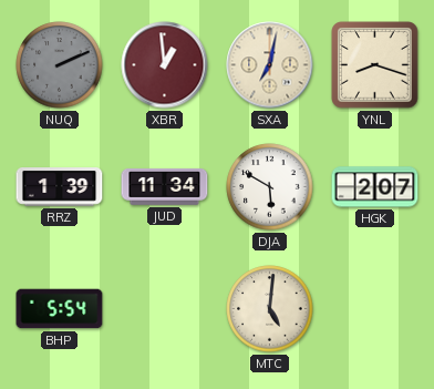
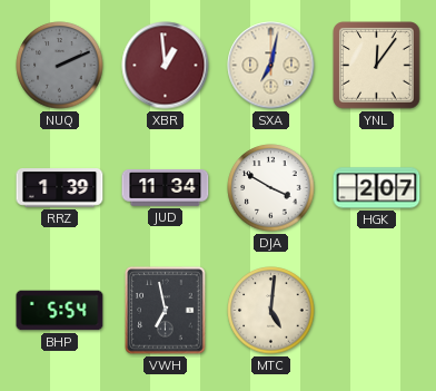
YNL: 8:18 -> 12:06 (377, 66)
DJA: 5:50 -> 3:50 (271, 188)
VWH: none -> 6:58 (166, 311)
